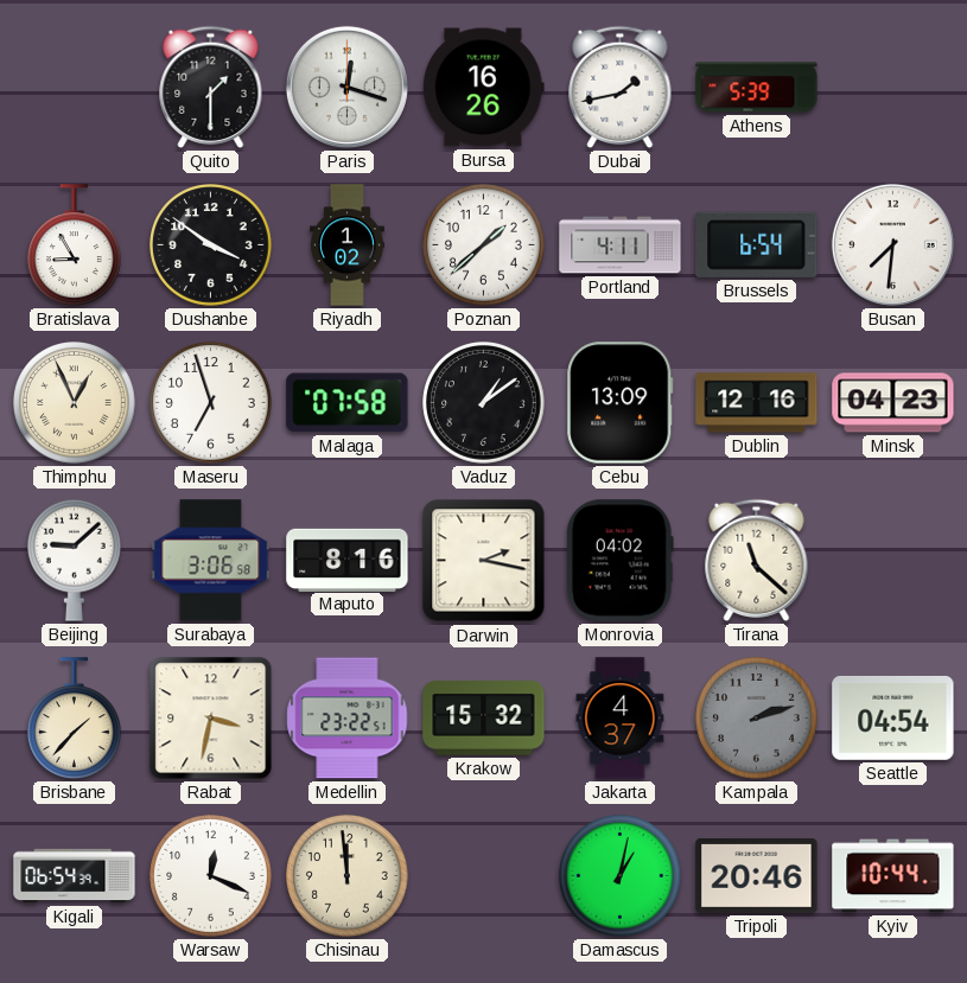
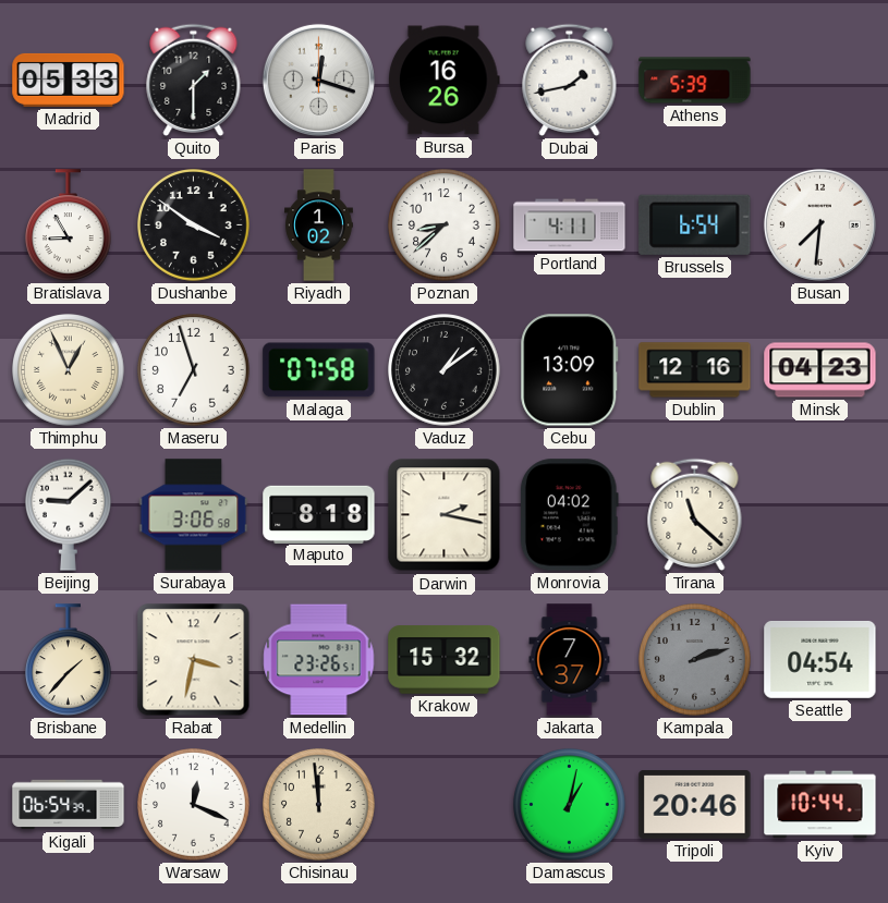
Madrid: none -> 05:33 (69, 80)
Poznan: 1:38 -> 8:38 (445, 225)
Maputo: 8:16 -> 8:18 (319, 514)
Medellin: 23:22 -> 23:26 (319, 660)
Jakarta: 4:37 -> 7:37 (570, 660)
